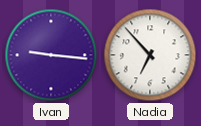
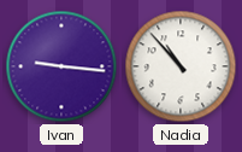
Nadia: 6:53 -> 10:53 (181, 66)
